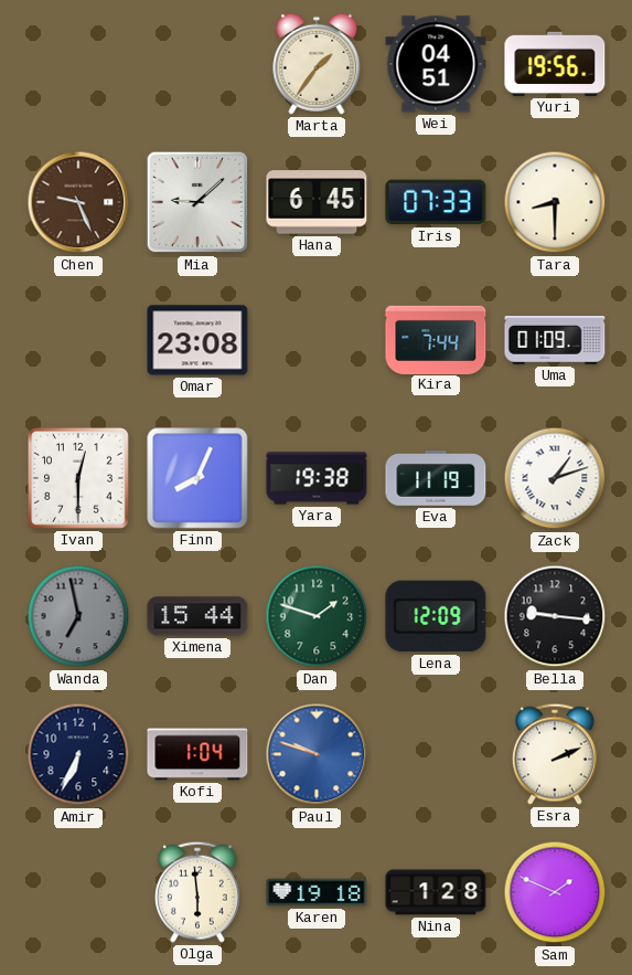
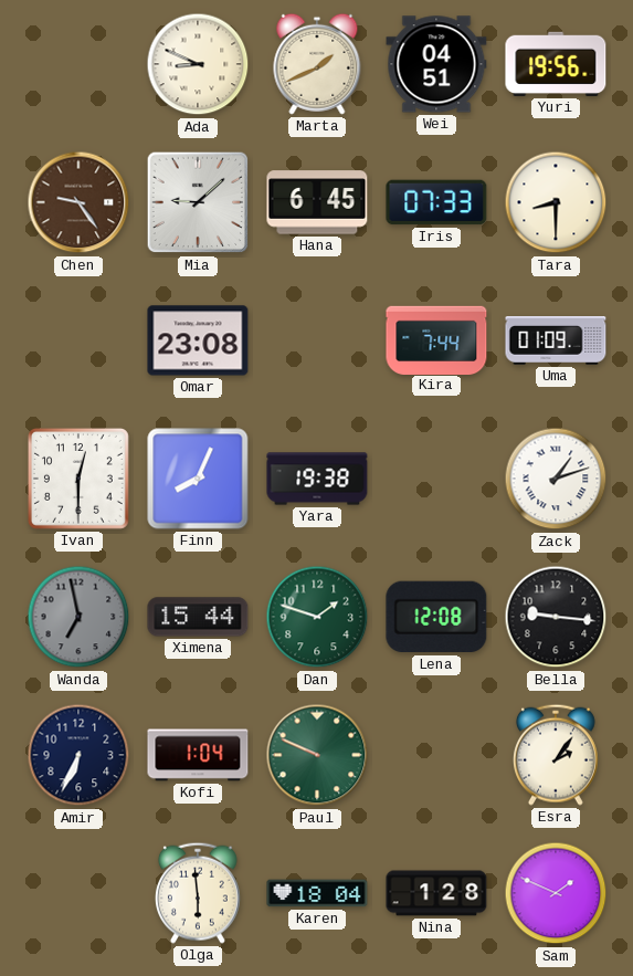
Ada: none -> 8:49 (198, 64)
Marta: 1:36 -> 1:41 (317, 64)
Chen: 9:26 -> 9:24 (78, 202)
Eva: 11:19 -> none (436, 478)
Lena: 12:09 -> 12:08 (436, 617)
Paul: 9:48 -> 9:49 (317, 755)
Paul dial: blue -> green (317, 755)
Esra: 2:11 -> 2:06 (556, 755)
Karen: 19:18 -> 18:04 (317, 893)
